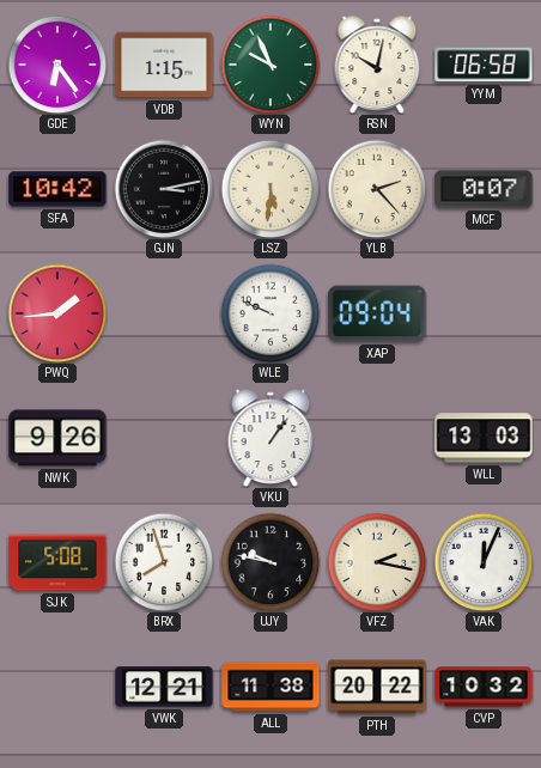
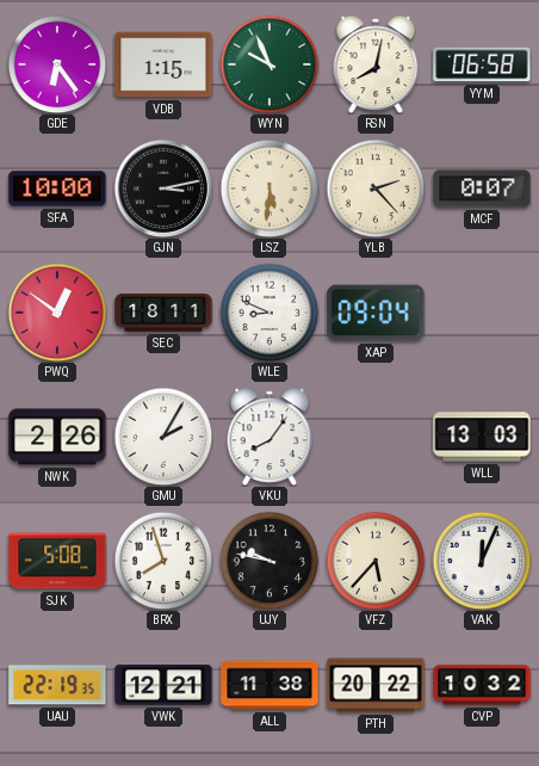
RSN: 10:02 -> 8:02 (376, 64)
SFA: 10:42 -> 10:00 (57, 189)
PWQ: 1:44 -> 12:51 (57, 313)
SEC: none -> 18:11 (163, 313)
WLE: 9:49 -> 8:49 (269, 313)
NWK: 9:26 -> 2:26 (57, 437)
GMU: none -> 2:05 (163, 437)
VKU: 1:06 -> 8:06 (269, 437)
VFZ: 2:17 -> 5:37 (376, 561)
UAU: none -> 22:19 (57, 685)
